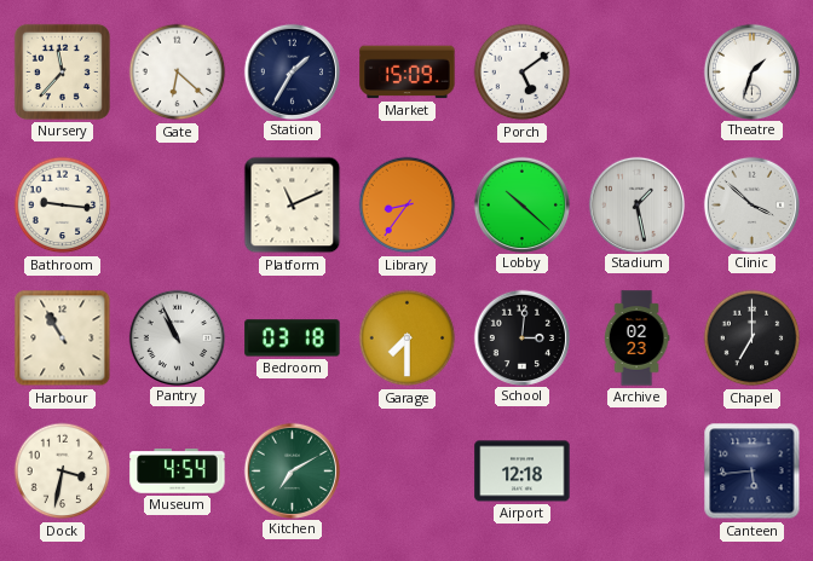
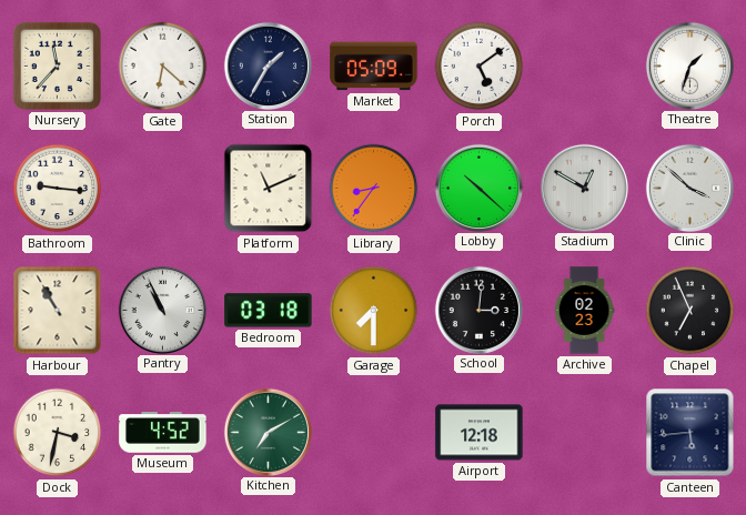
Market: 15:09 -> 05:09 (374, 67)
Stadium: 1:28 -> 12:50 (584, 188)
Chapel: 7:00 -> 6:56 (690, 311)
Museum: 4:54 -> 4:52 (163, 433)
